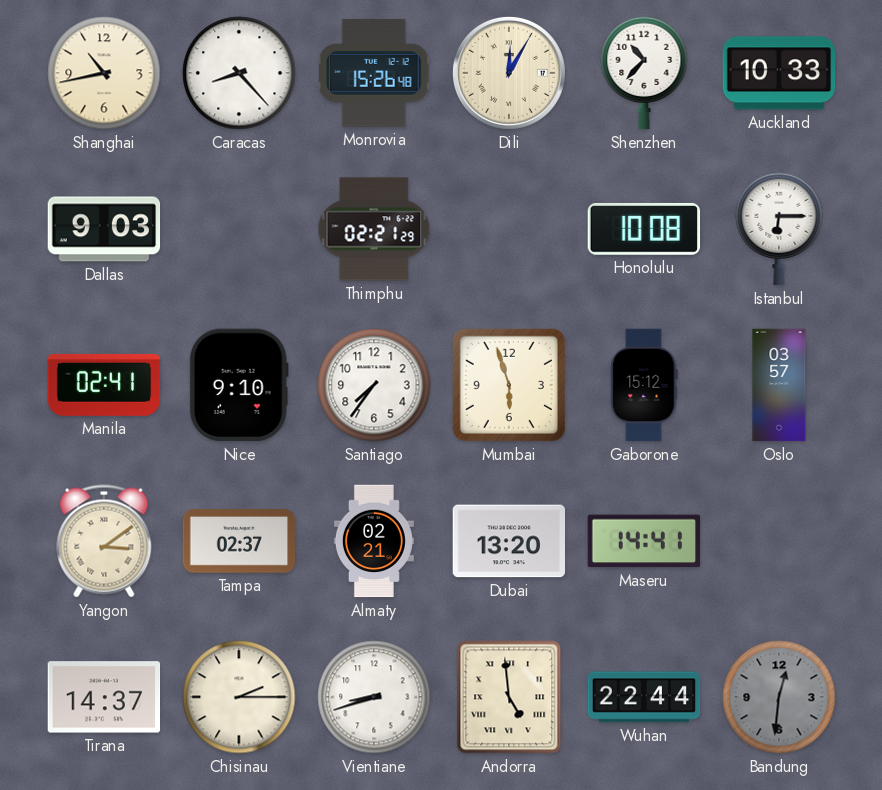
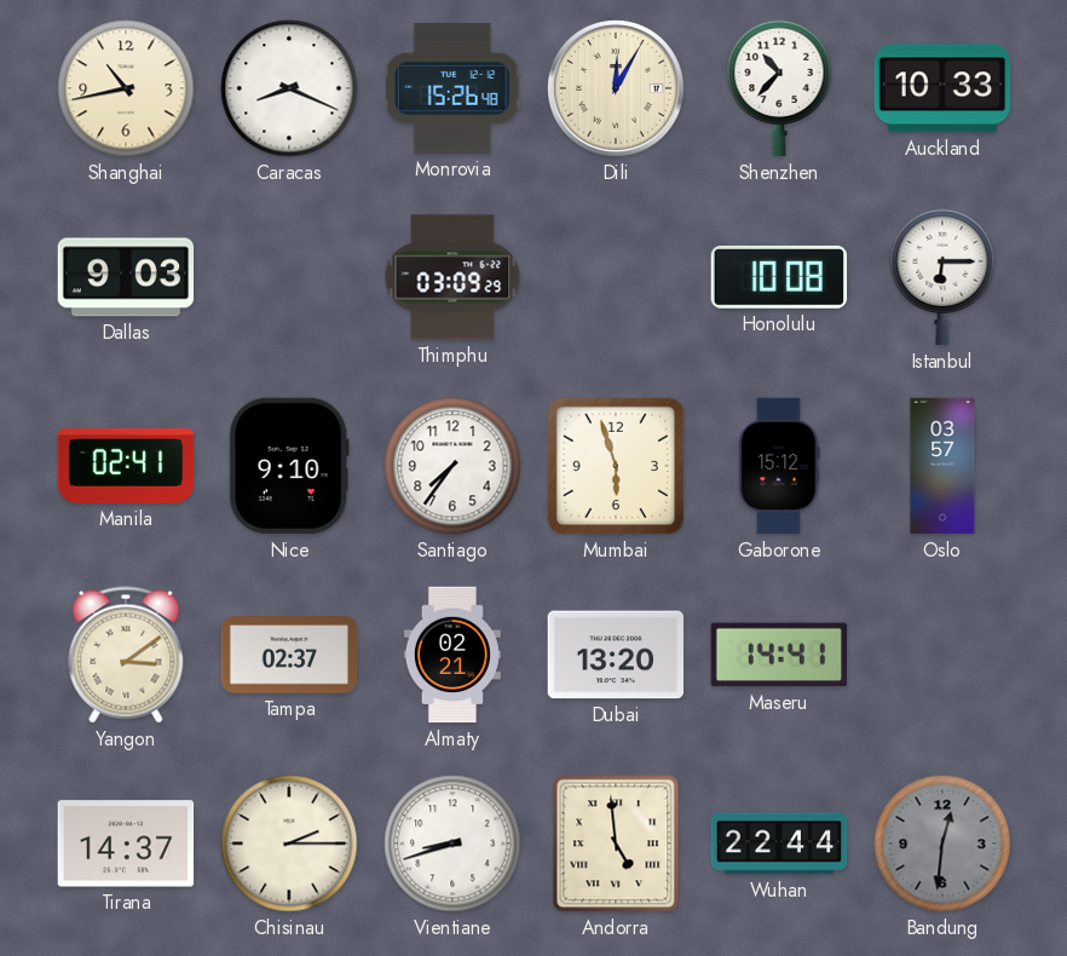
Caracas: 8:23 -> 8:19 (289, 88)
Thimphu: 02:21 -> 03:09 (452, 277)
